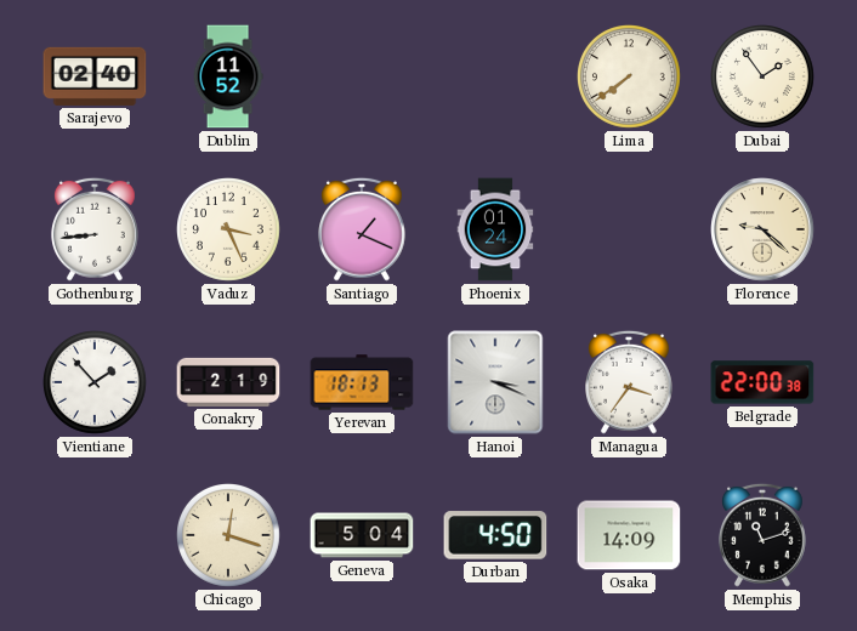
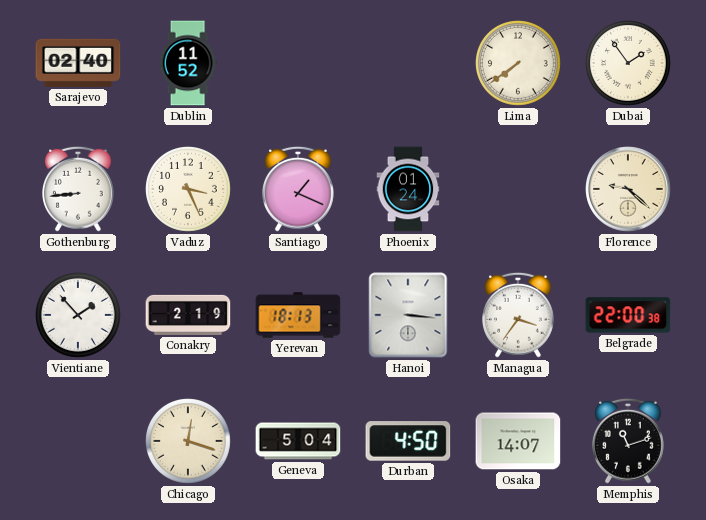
Hanoi: 3:19 -> 3:16 (408, 315)
Osaka: 14:09 -> 14:07 (518, 441)
